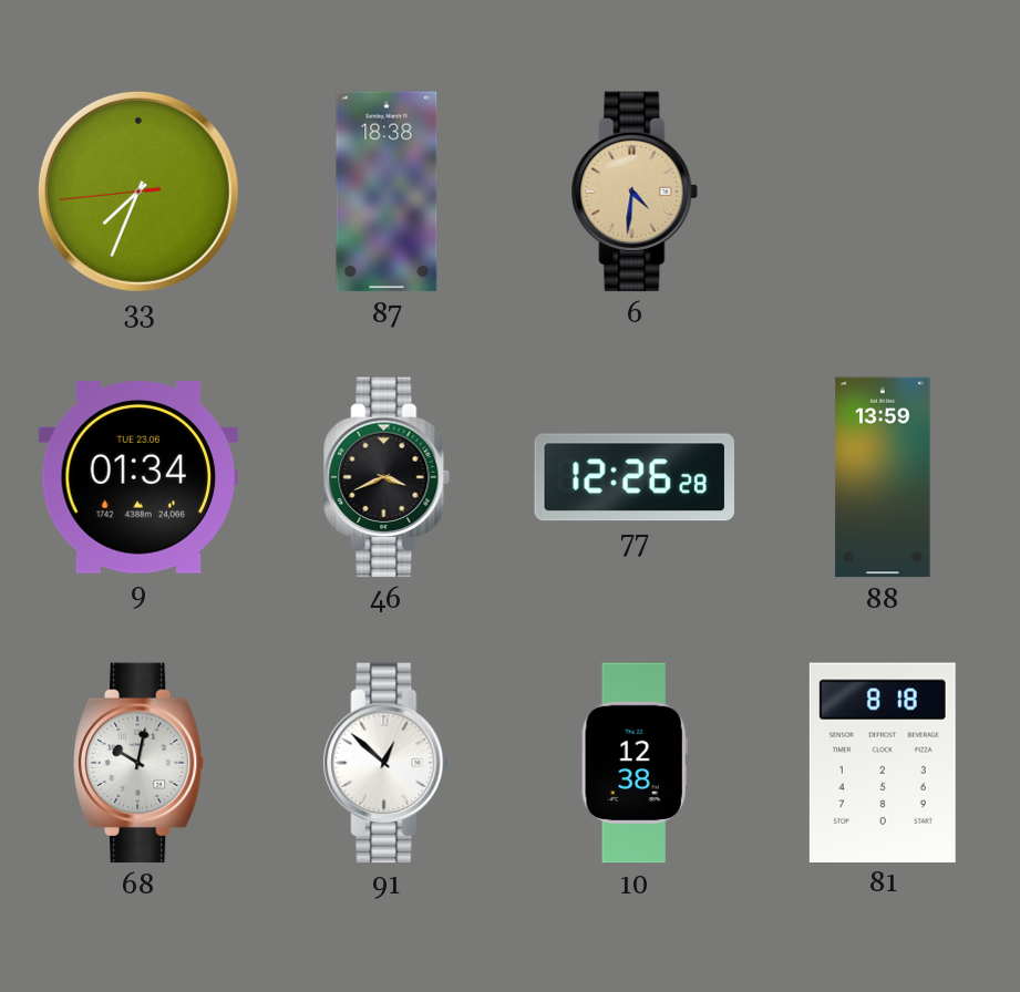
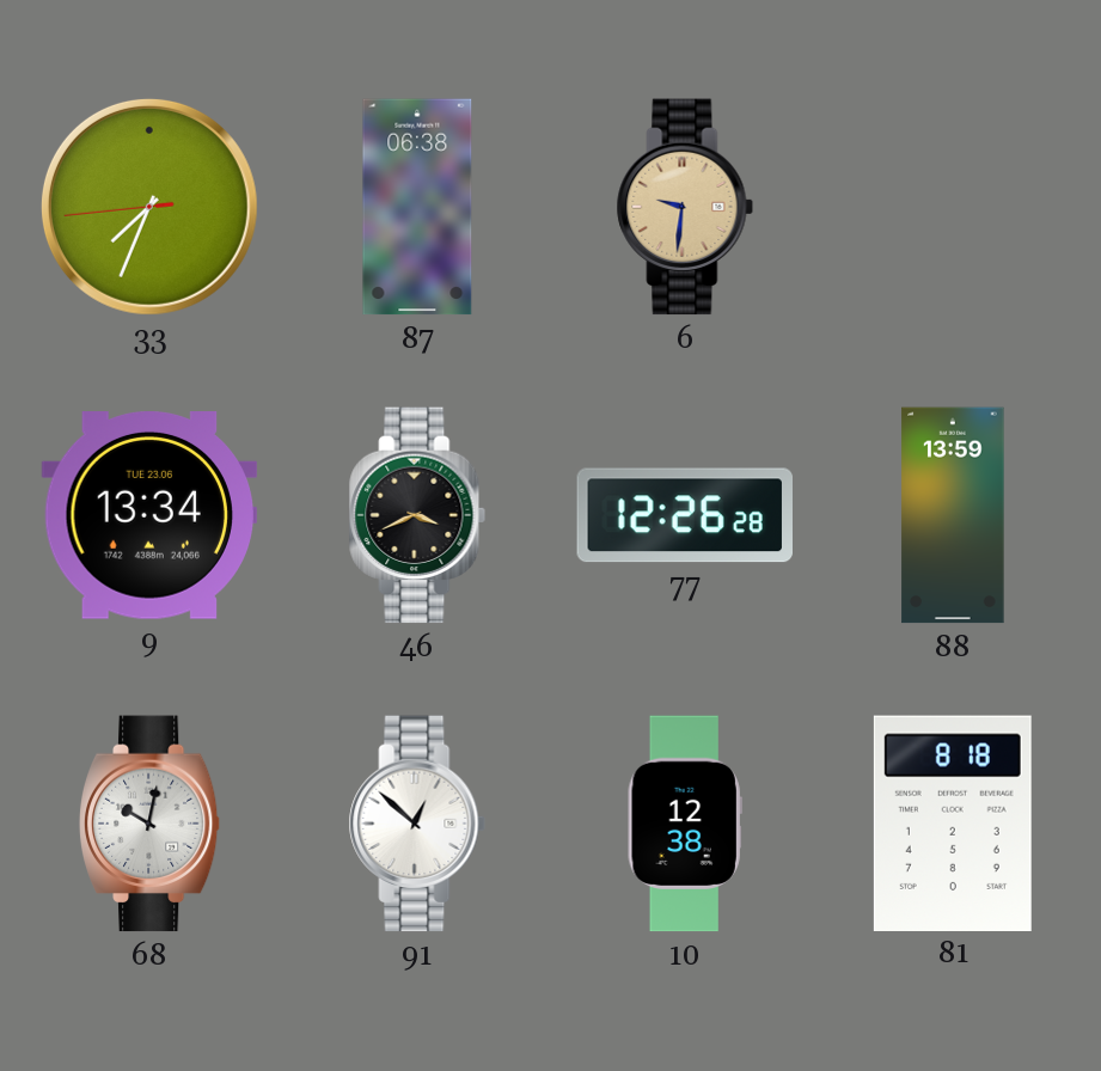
87: 18:38 -> 06:38 (417, 207)
6: 4:31 -> 9:31 (685, 207)
9: 01:34 -> 13:34 (148, 515)
